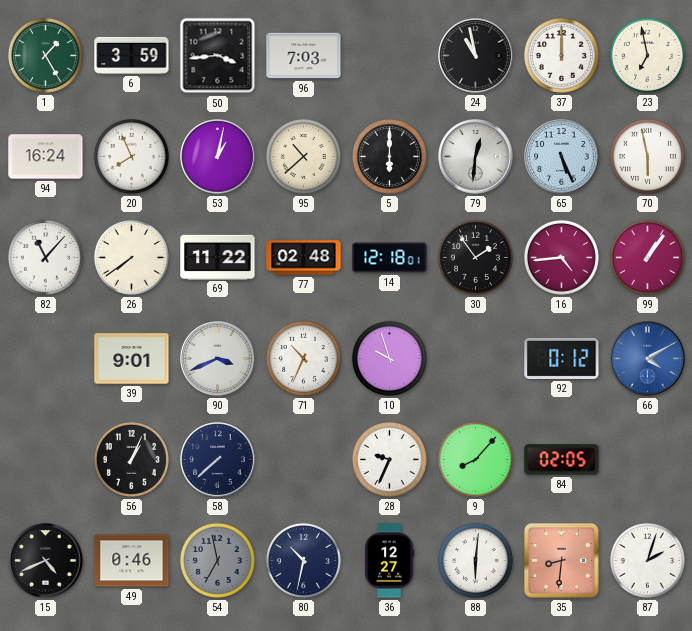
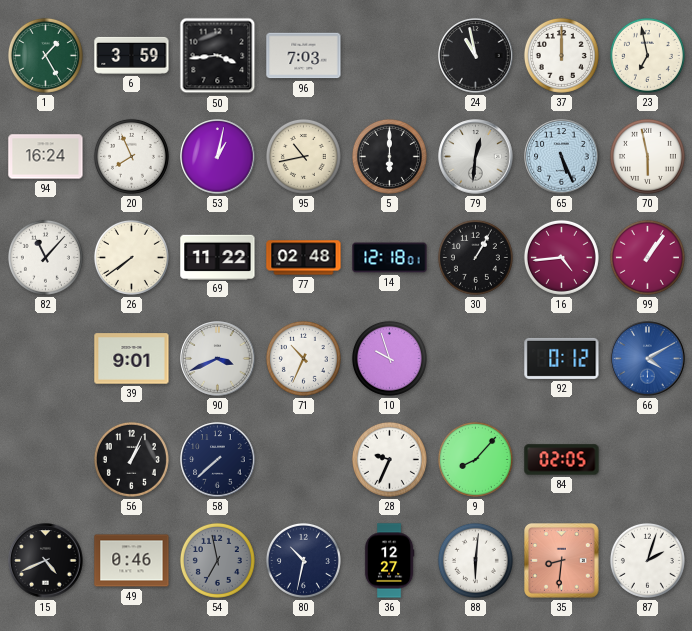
95: 10:38 -> 10:43 (303, 156)
30: 1:54 -> 1:05 (475, 257)
